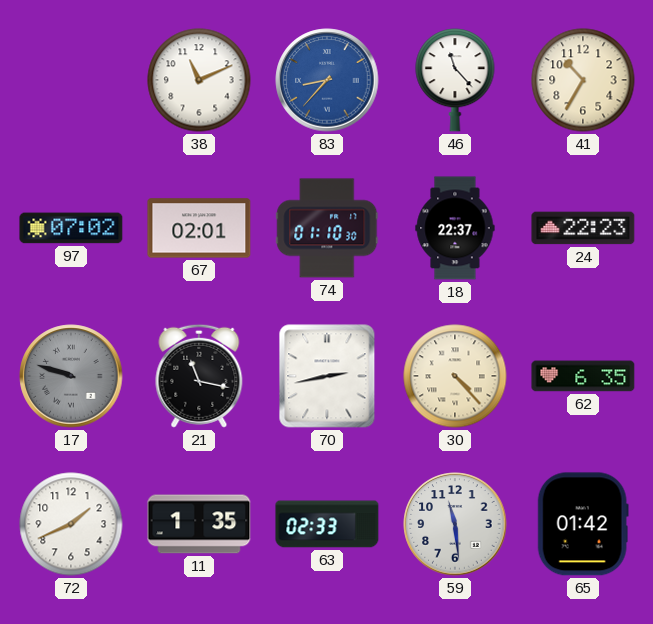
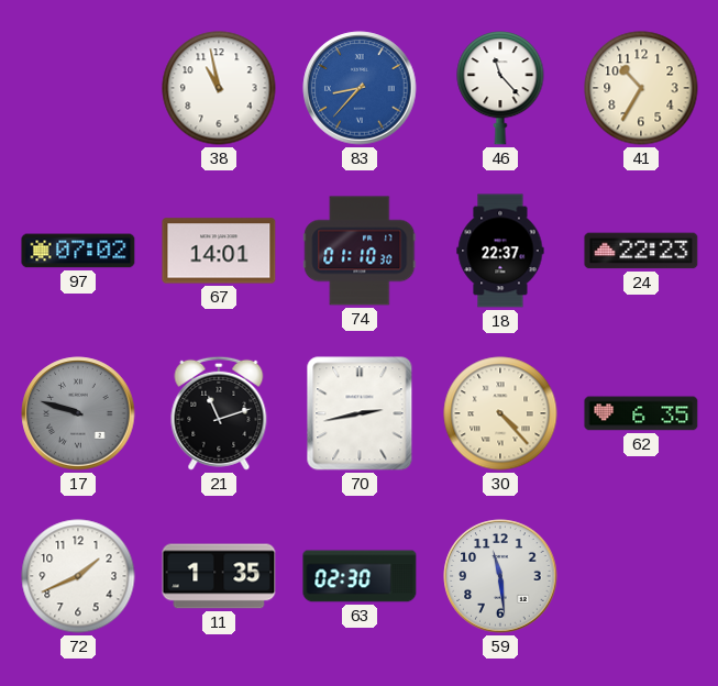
38: 11:11 -> 10:58 (219, 88)
67: 02:01 -> 14:01 (219, 251)
21: 11:17 -> 11:12 (219, 413)
63: 02:33 -> 02:30 (360, 576)
65: 01:42 -> none (583, 524)
